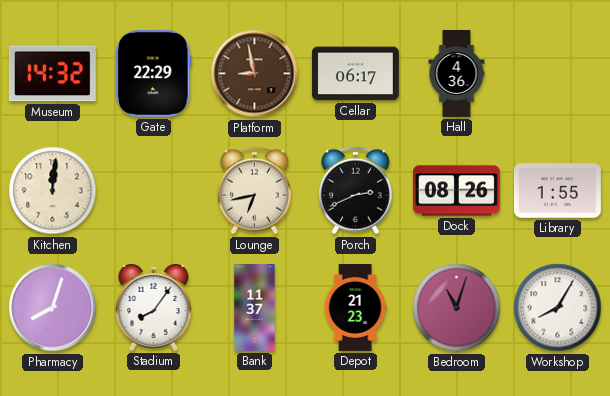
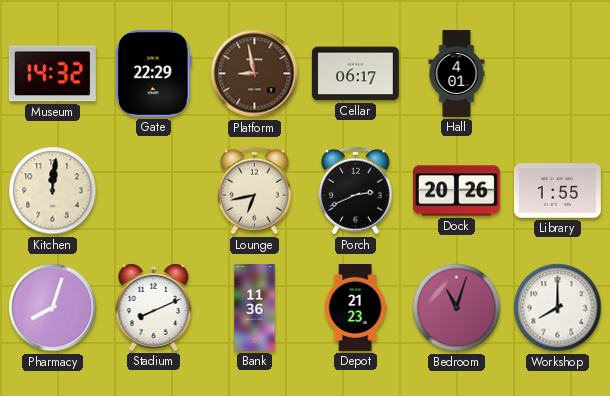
Hall: 4:36 -> 4:01 (457, 74)
Dock: 08:26 -> 20:26 (456, 191)
Stadium: 8:06 -> 8:11 (154, 308)
Bank: 11:37 -> 11:36 (255, 307)
Workshop: 8:05 -> 8:00 (558, 308)
